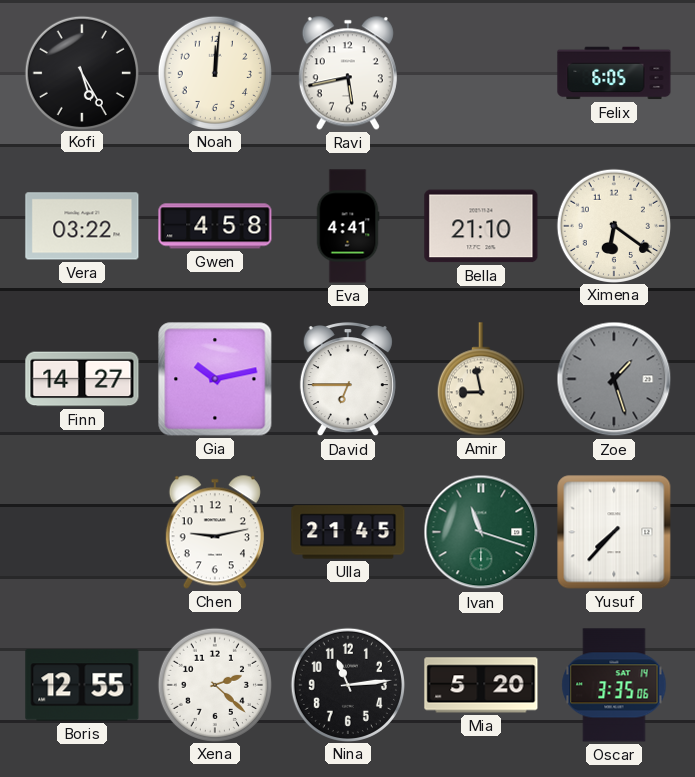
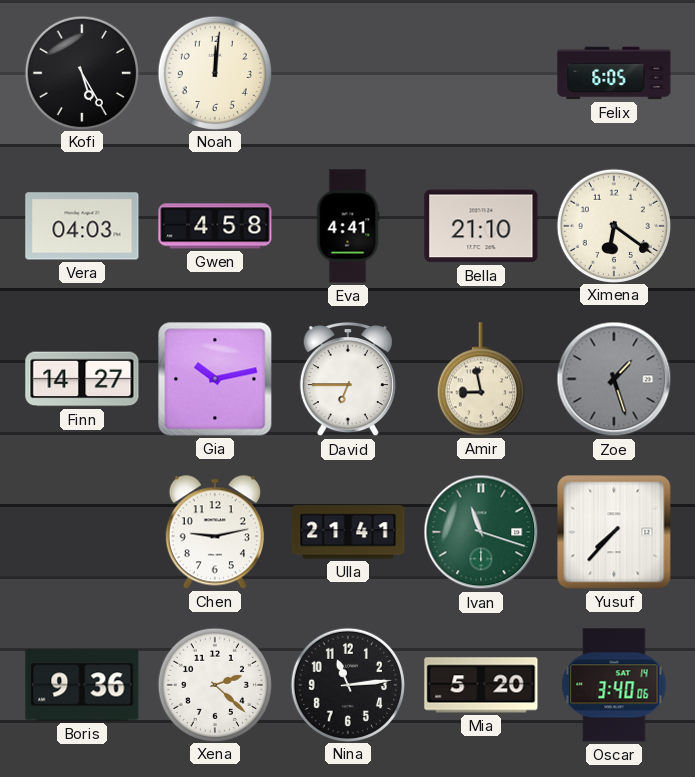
Ravi: 5:43 -> none (348, 73)
Vera: 03:22 -> 04:03 (82, 226)
Ulla: 21:45 -> 21:41 (348, 532)
Boris: 12:55 -> 9:36 (82, 685)
Oscar: 3:35 -> 3:40 (614, 685)
